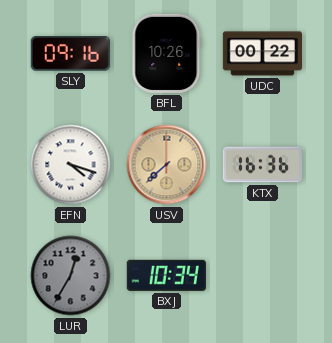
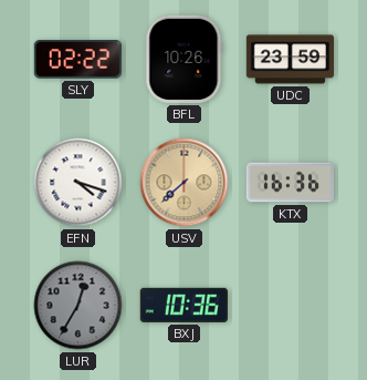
SLY: 09:16 -> 02:22 (77, 60)
UDC: 00:22 -> 23:59 (290, 60)
BXJ: 10:34 -> 10:36 (183, 305)
